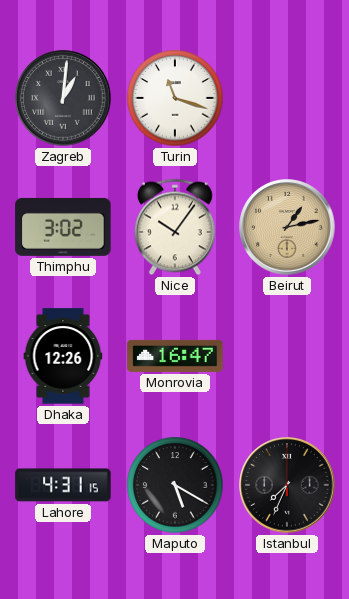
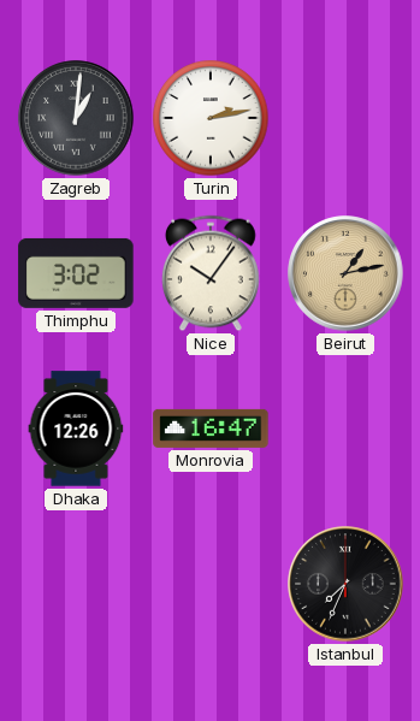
Turin: 11:18 -> 2:13 (211, 118)
Lahore: 4:31 -> none (63, 485)
Maputo: 5:20 -> none (175, 485)
